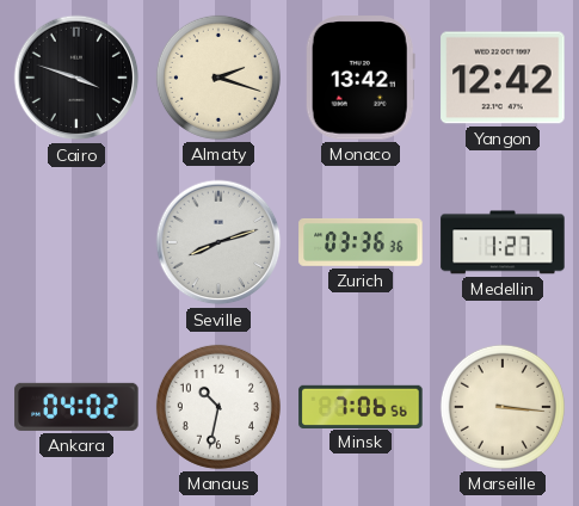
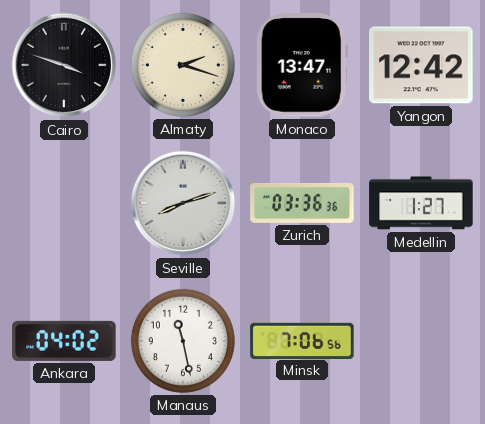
Monaco: 13:42 -> 13:47 (302, 65)
Manaus: 10:32 -> 11:28 (183, 341)
Marseille: 3:16 -> none (503, 407)
